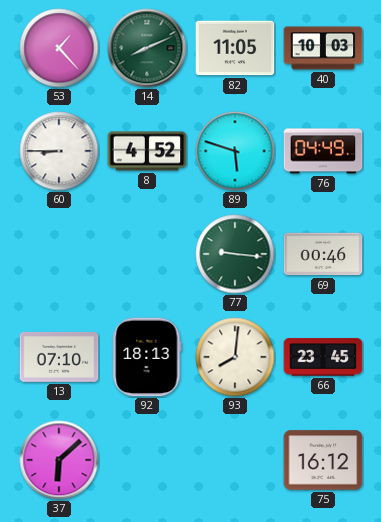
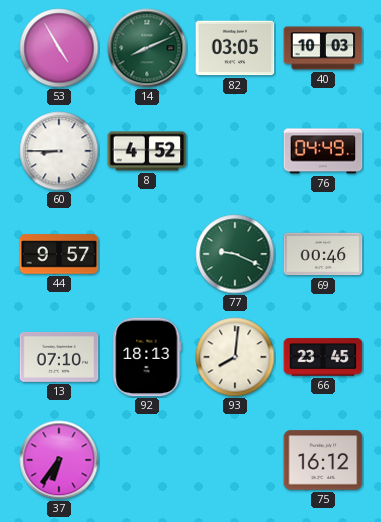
53: 1:23 -> 4:55 (59, 48)
82: 11:05 -> 03:05 (235, 48)
89: 5:48 -> none (235, 151)
44: none -> 9:57 (59, 254)
77: 9:16 -> 9:19 (235, 254)
37: 6:08 -> 6:36 (59, 460)
